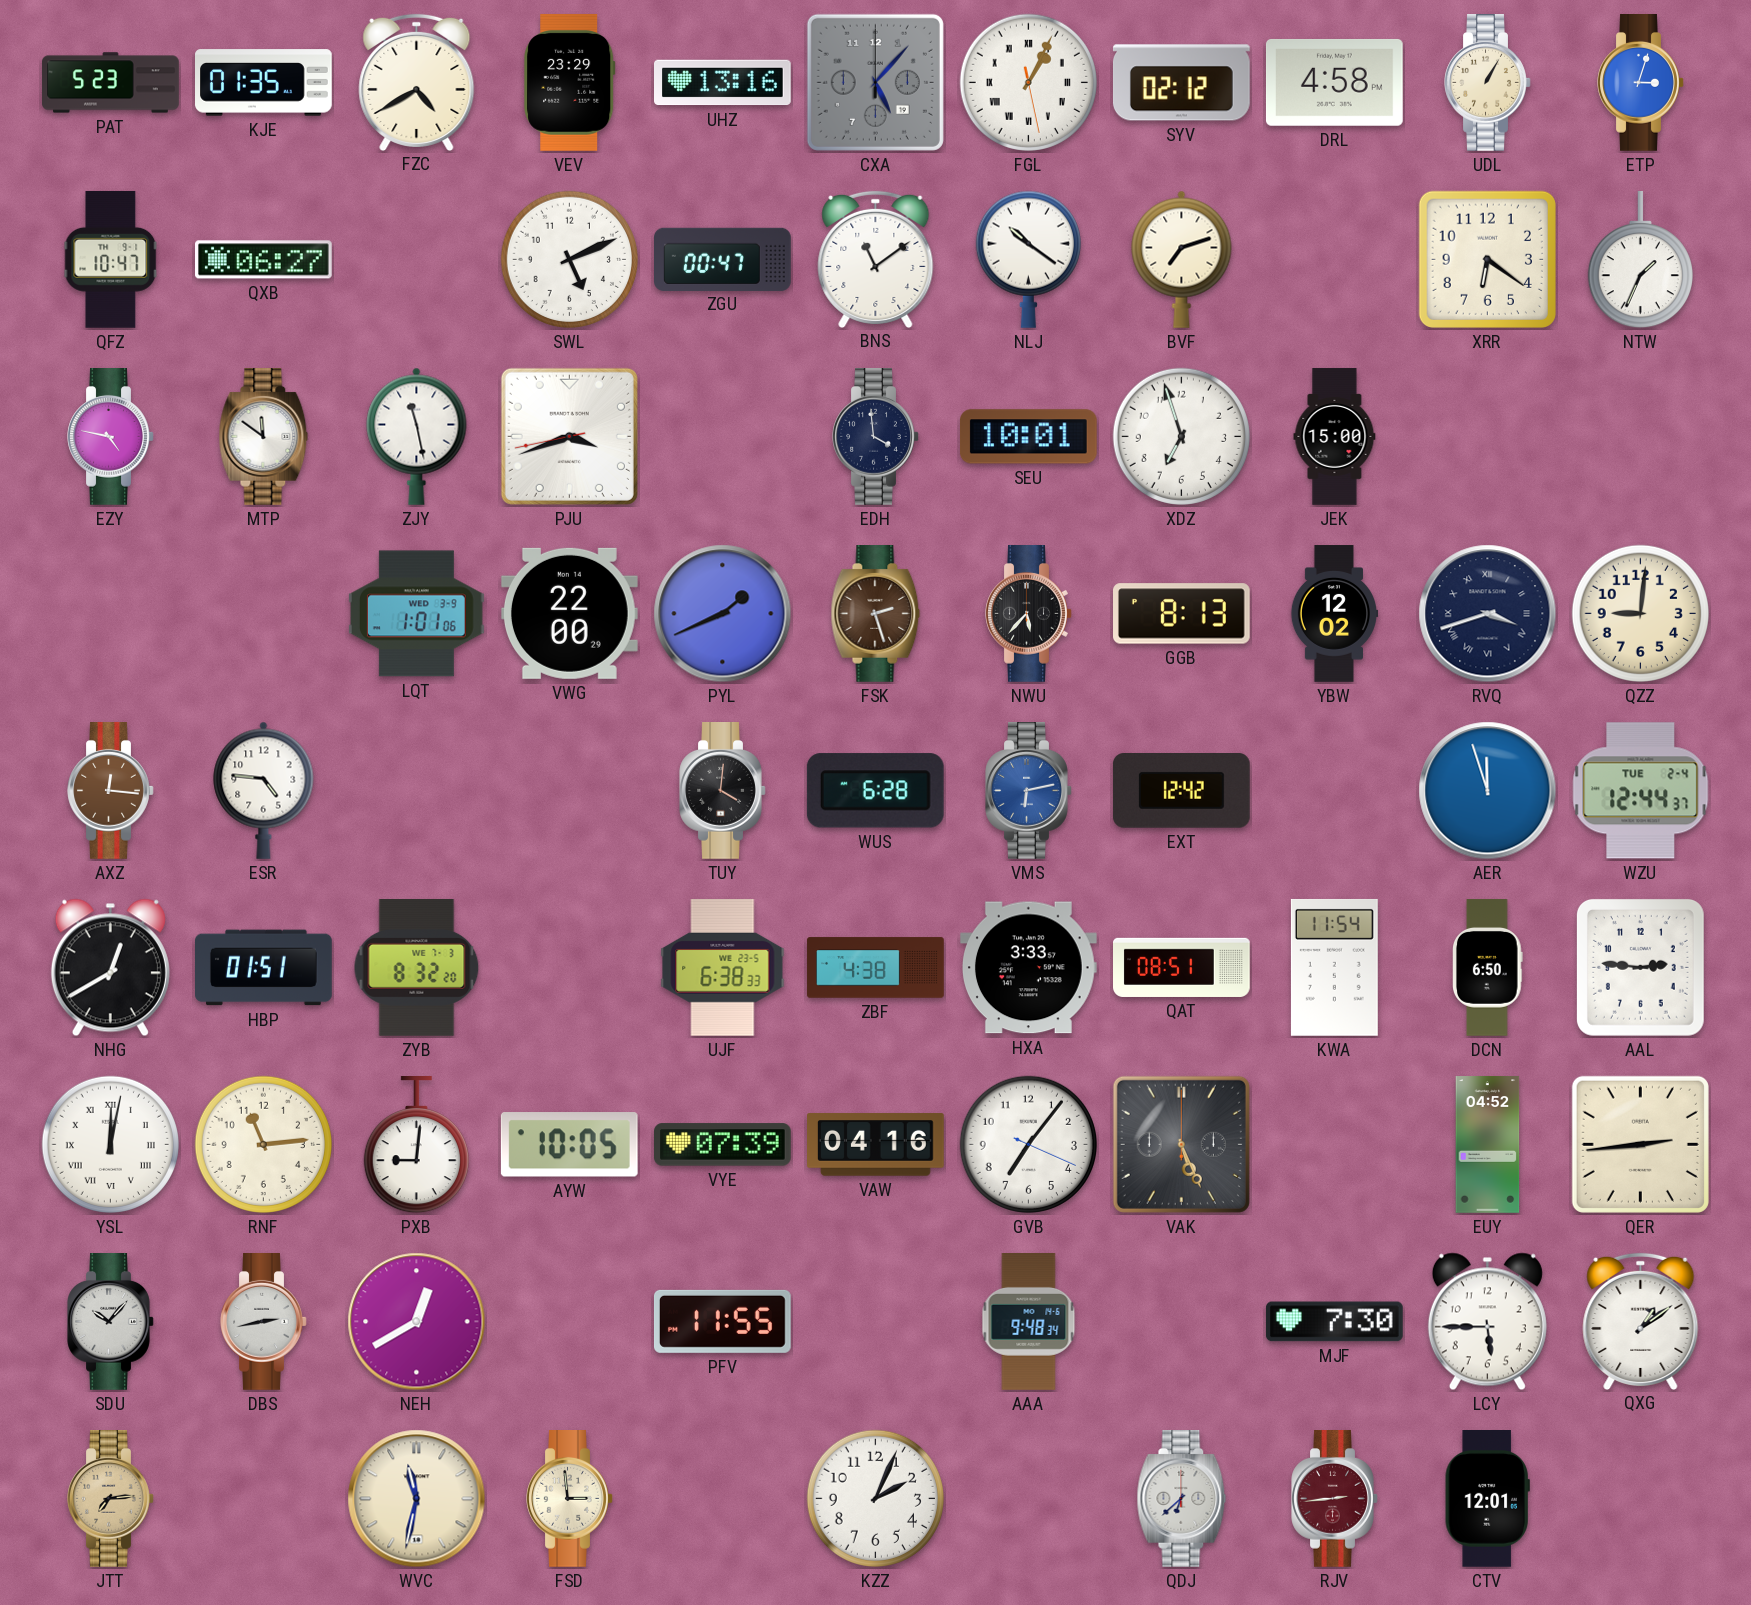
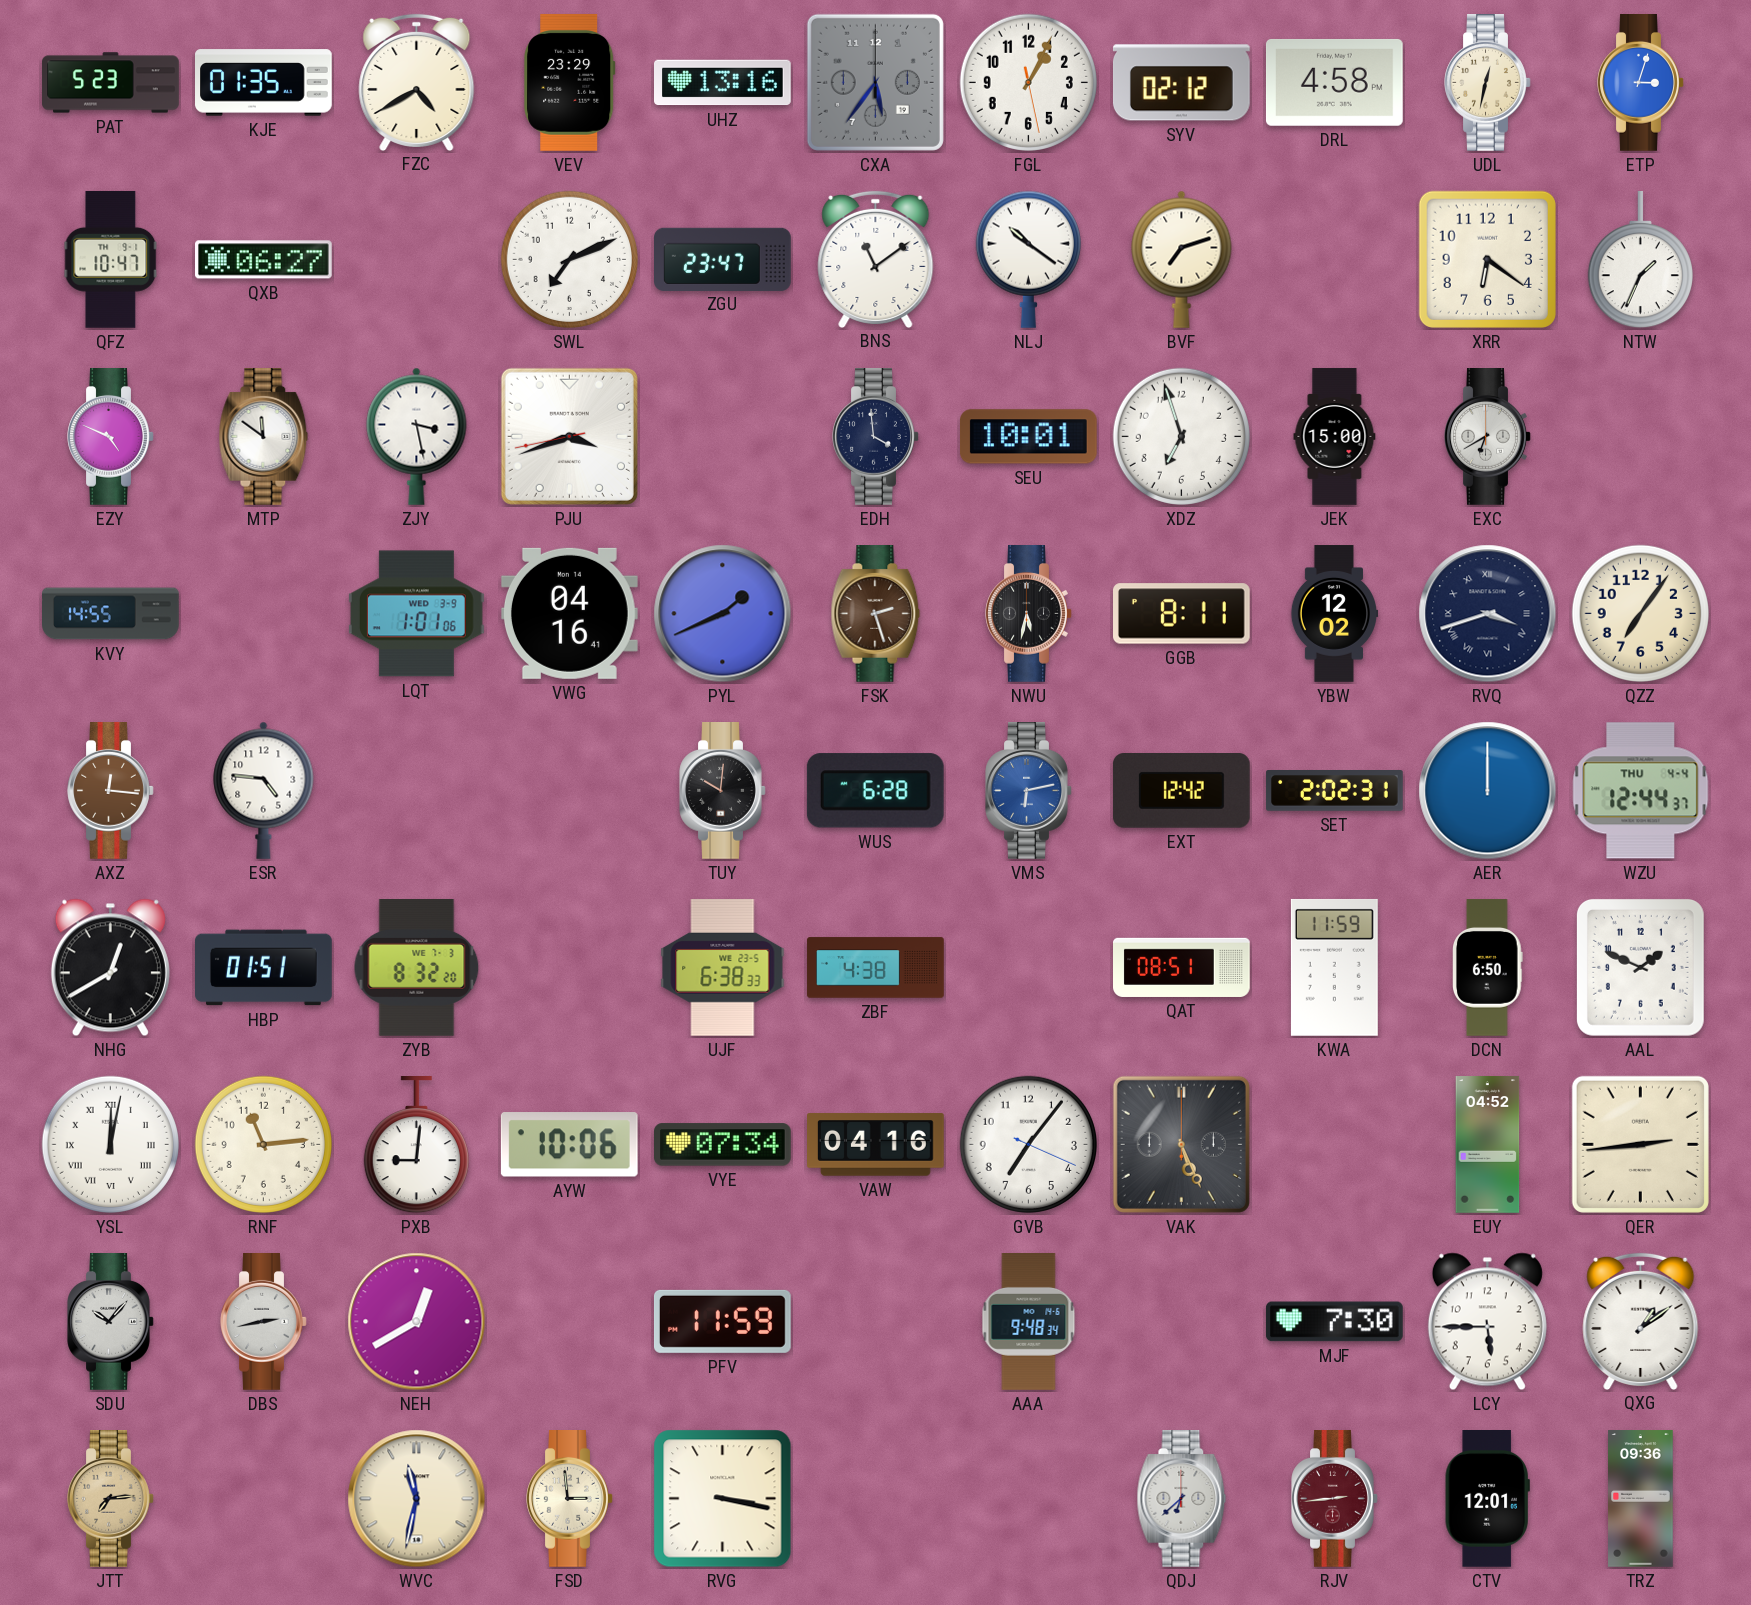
CXA: 5:07 -> 5:36 (875, 82)
FGL numerals: Roman -> Arabic (1028, 82)
UDL: 1:05 -> 12:32 (1488, 83)
SWL: 5:11 -> 7:11 (569, 259)
ZGU: 00:47 -> 23:47 (723, 259)
EZY: 4:47 -> 4:49 (111, 437)
ZJY: 11:28 -> 3:28 (417, 436)
EXC: none -> 6:40 (1488, 437)
KVY: none -> 14:55 (111, 614)
VWG: 22:00 -> 04:16 (569, 613)
NWU: 5:37 -> 5:32 (1029, 614)
GGB: 8:13 -> 8:11 (1182, 614)
QZZ: 9:01 -> 7:06 (1640, 613)
TUY: 4:01 -> 10:01 (723, 791)
SET: none -> 2:02 (1335, 791)
AER: 11:57 -> 12:00 (1488, 791)
WZU date: TUE 2-4 -> THU 4-4 (1641, 791)
HXA: 3:33 -> none (1028, 968)
KWA: 11:54 -> 11:59 (1334, 967)
AAL: 2:46 -> 1:49 (1640, 967)
AYW: 10:05 -> 10:06 (569, 1145)
VYE: 07:39 -> 07:34 (723, 1145)
PFV: 11:55 -> 11:59 (722, 1321)
RVG: none -> 3:17 (723, 1499)
KZZ: 2:04 -> none (875, 1498)
TRZ: none -> 09:36 (1641, 1499)
